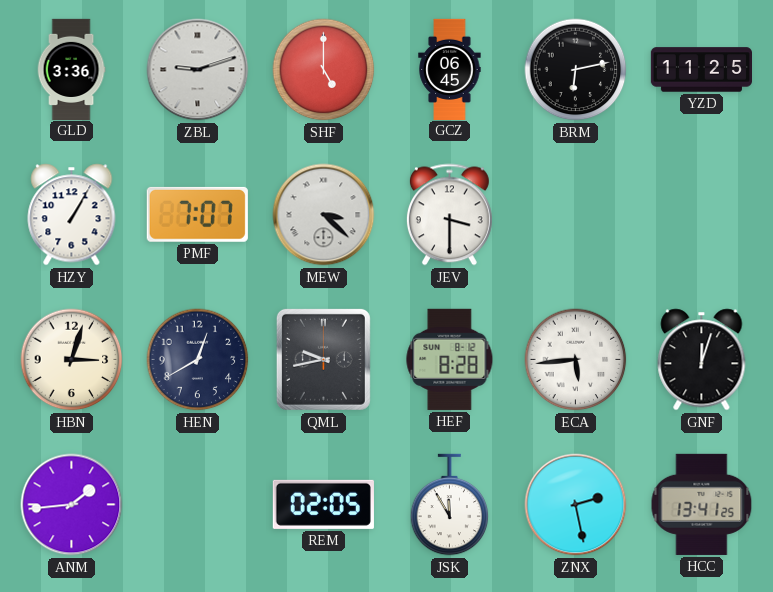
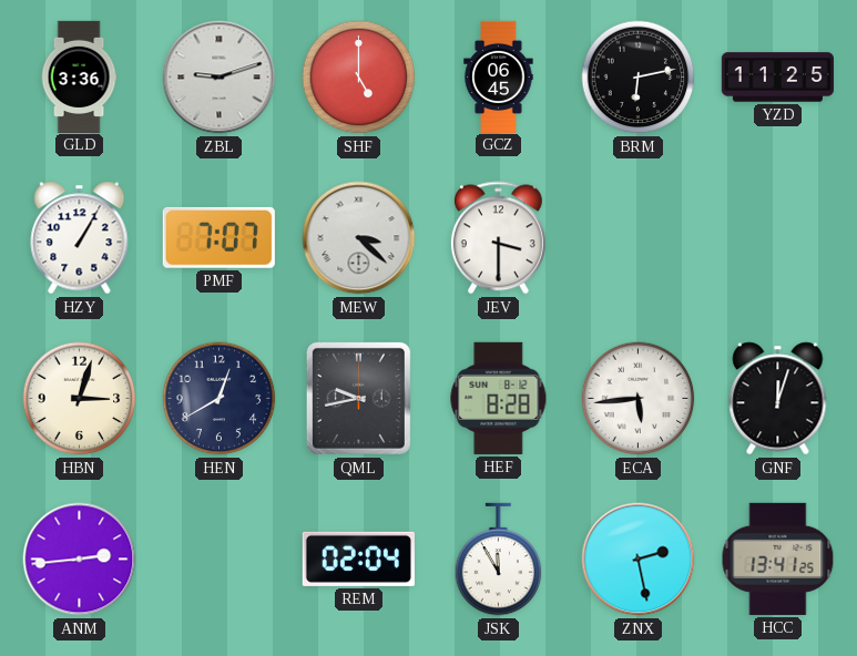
ANM: 1:44 -> 2:44 (80, 560)
REM: 02:05 -> 02:04 (358, 558)
